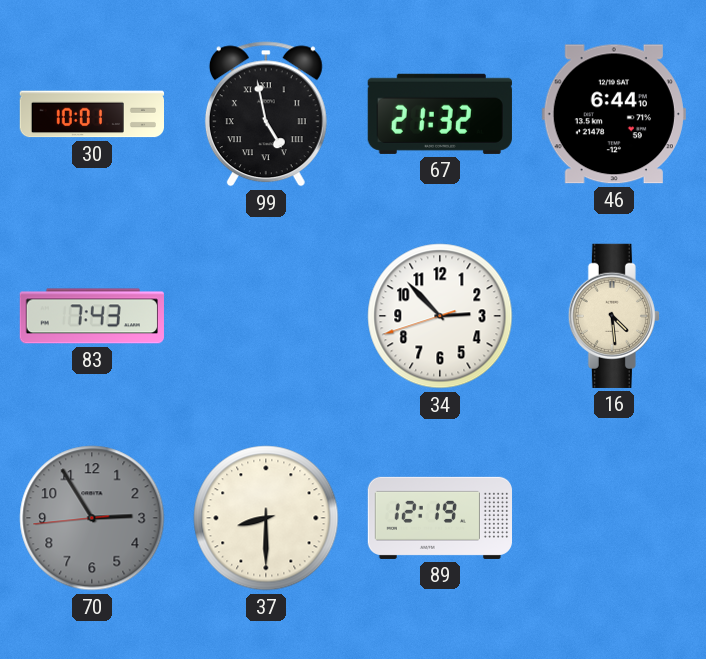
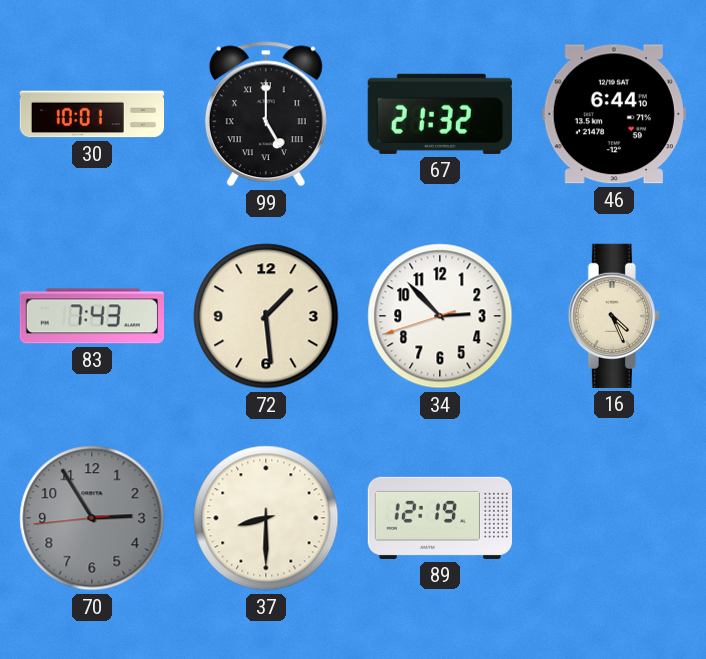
99: 4:58 -> 5:00 (266, 114)
72: none -> 1:29 (266, 316)
16: 4:29 -> 4:26 (614, 316)
